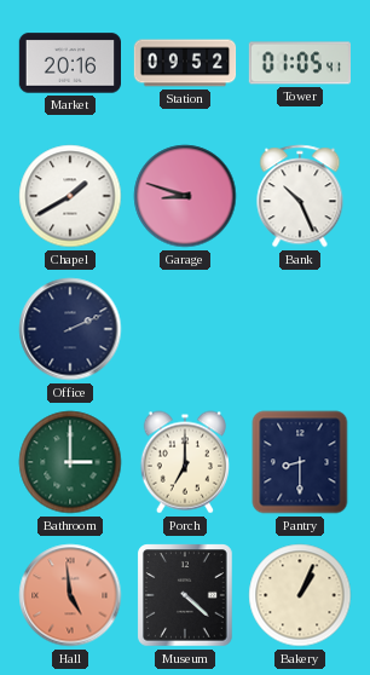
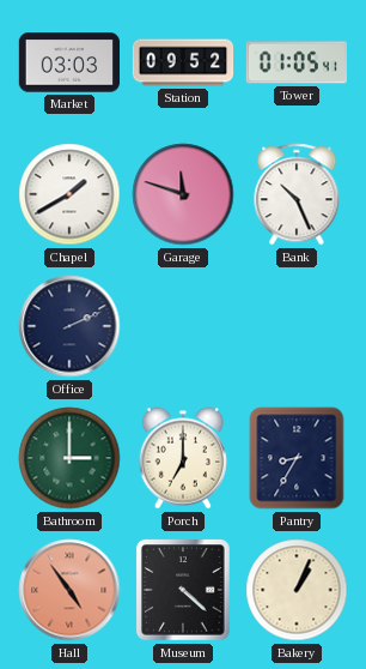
Market: 20:16 -> 03:03 (69, 62)
Garage: 8:48 -> 11:48 (183, 194)
Pantry: 8:30 -> 8:35 (297, 458)
Hall: 4:59 -> 4:54 (69, 590)
